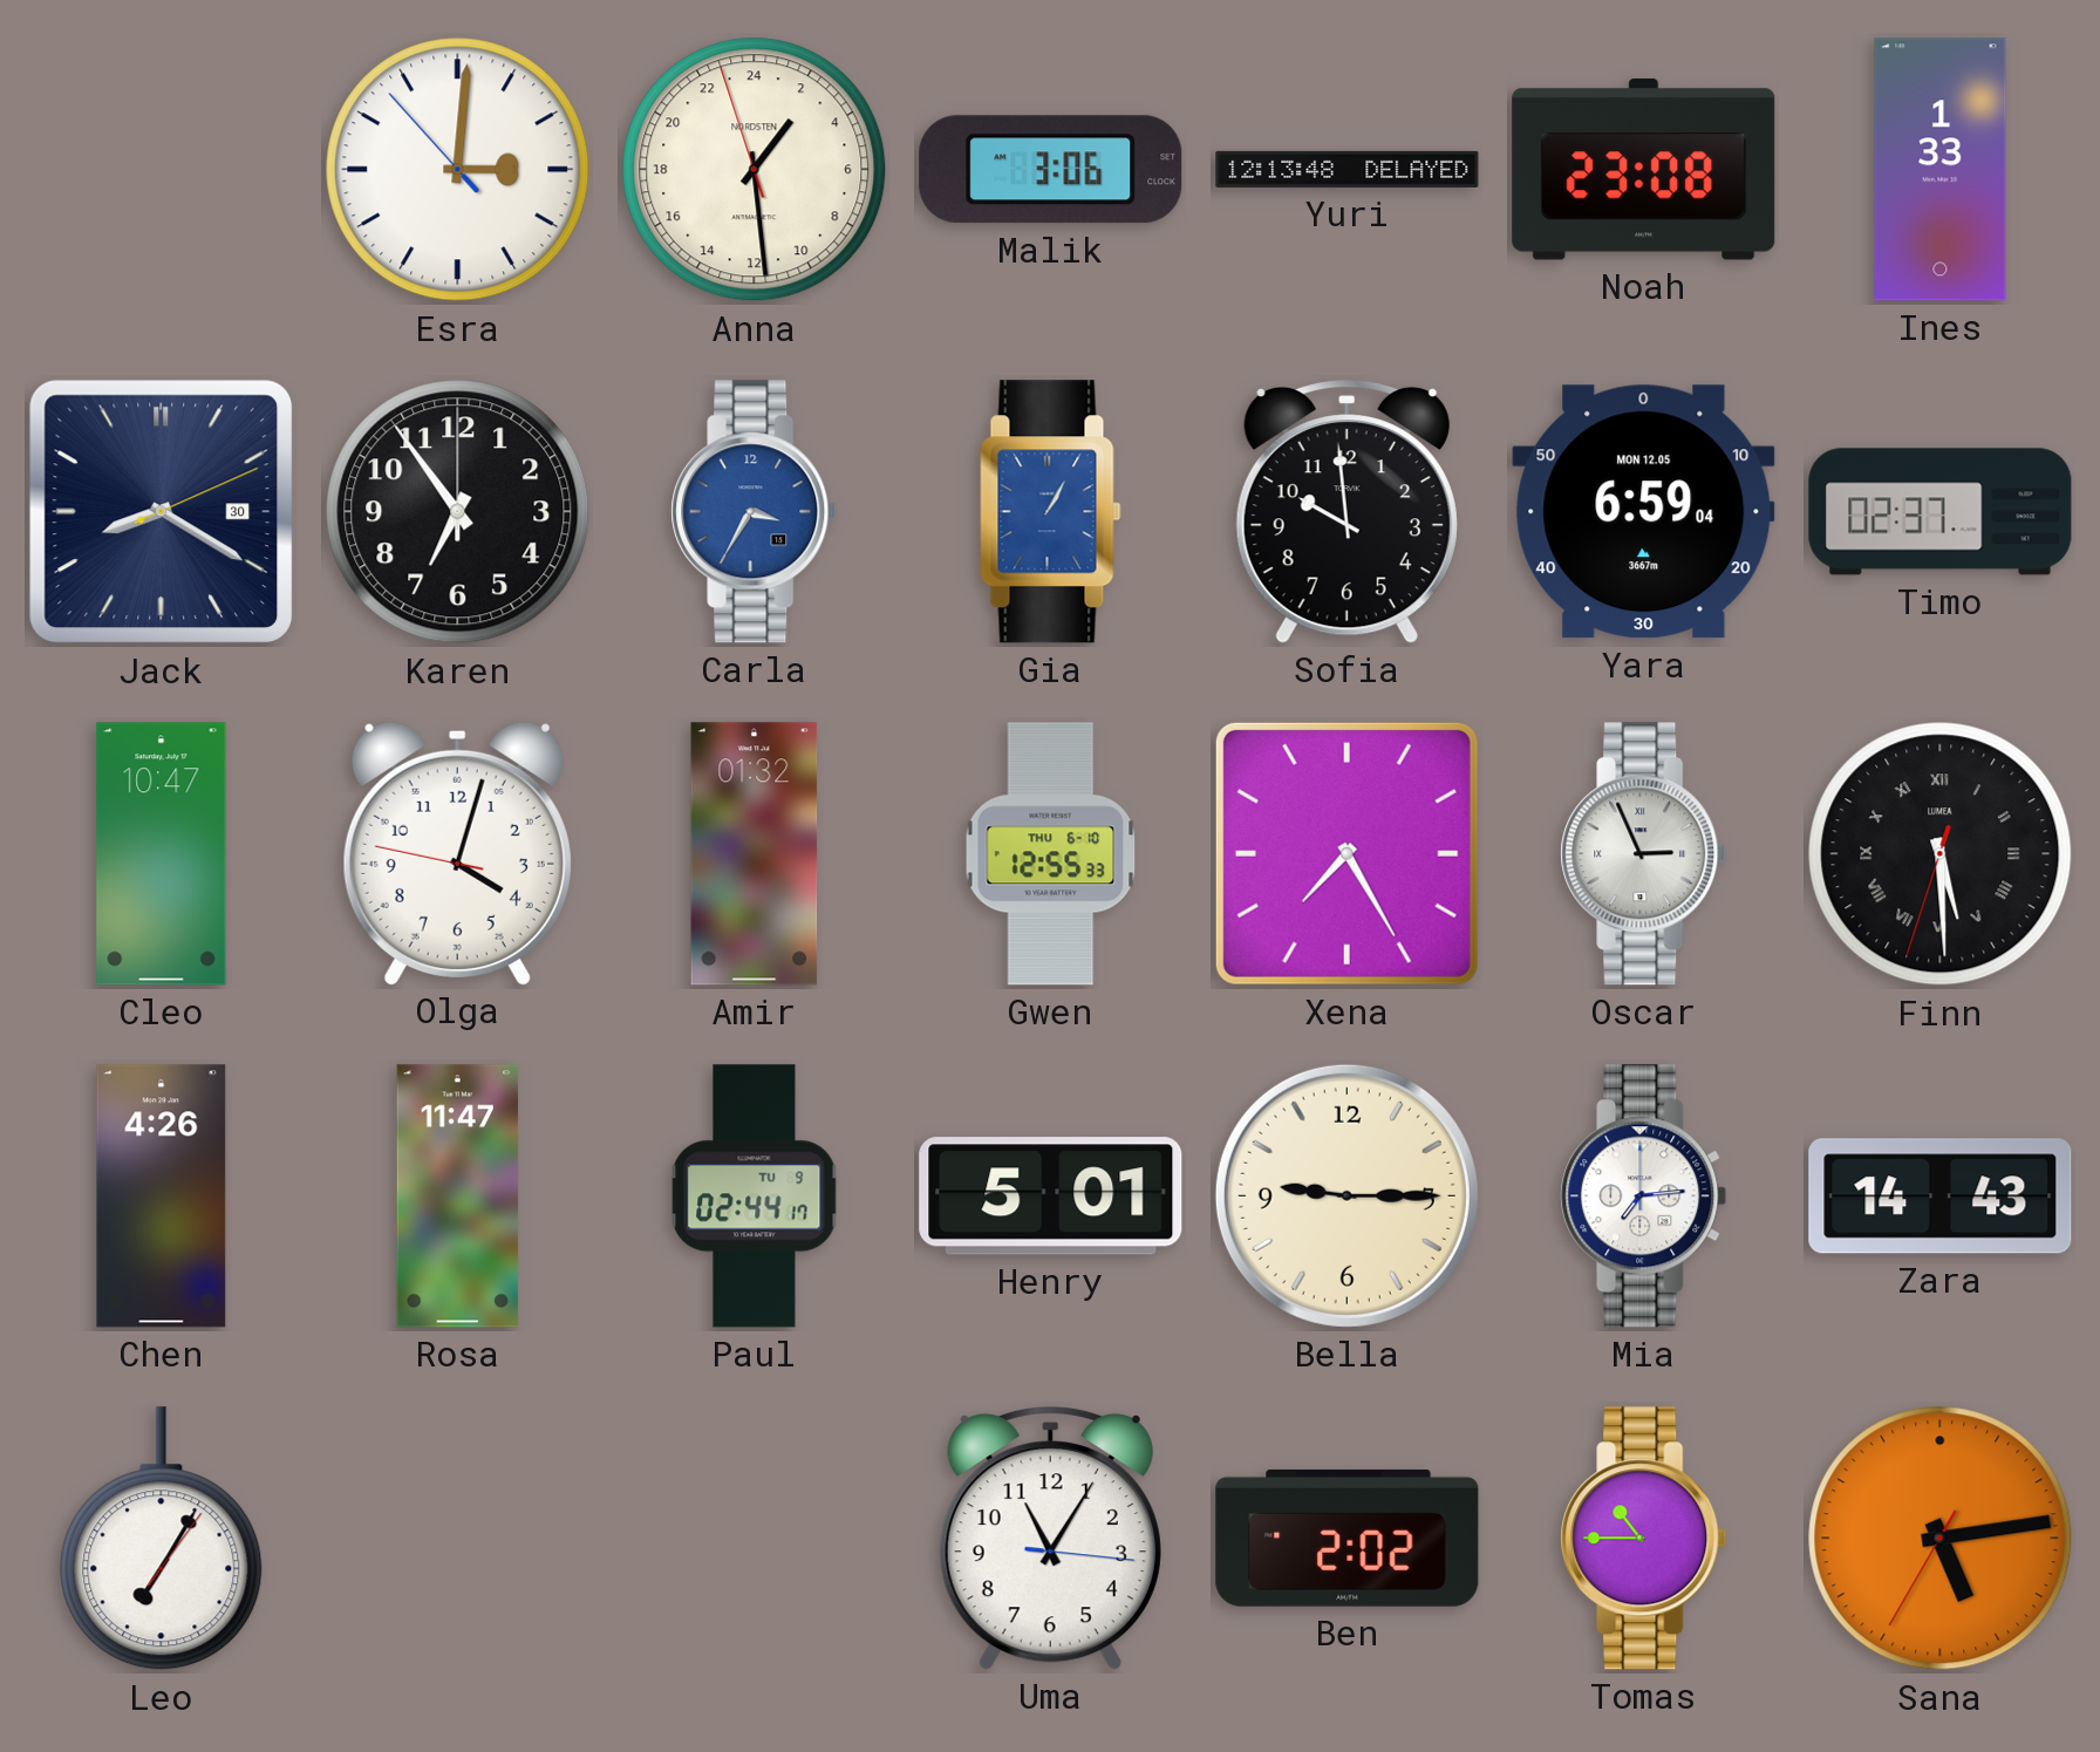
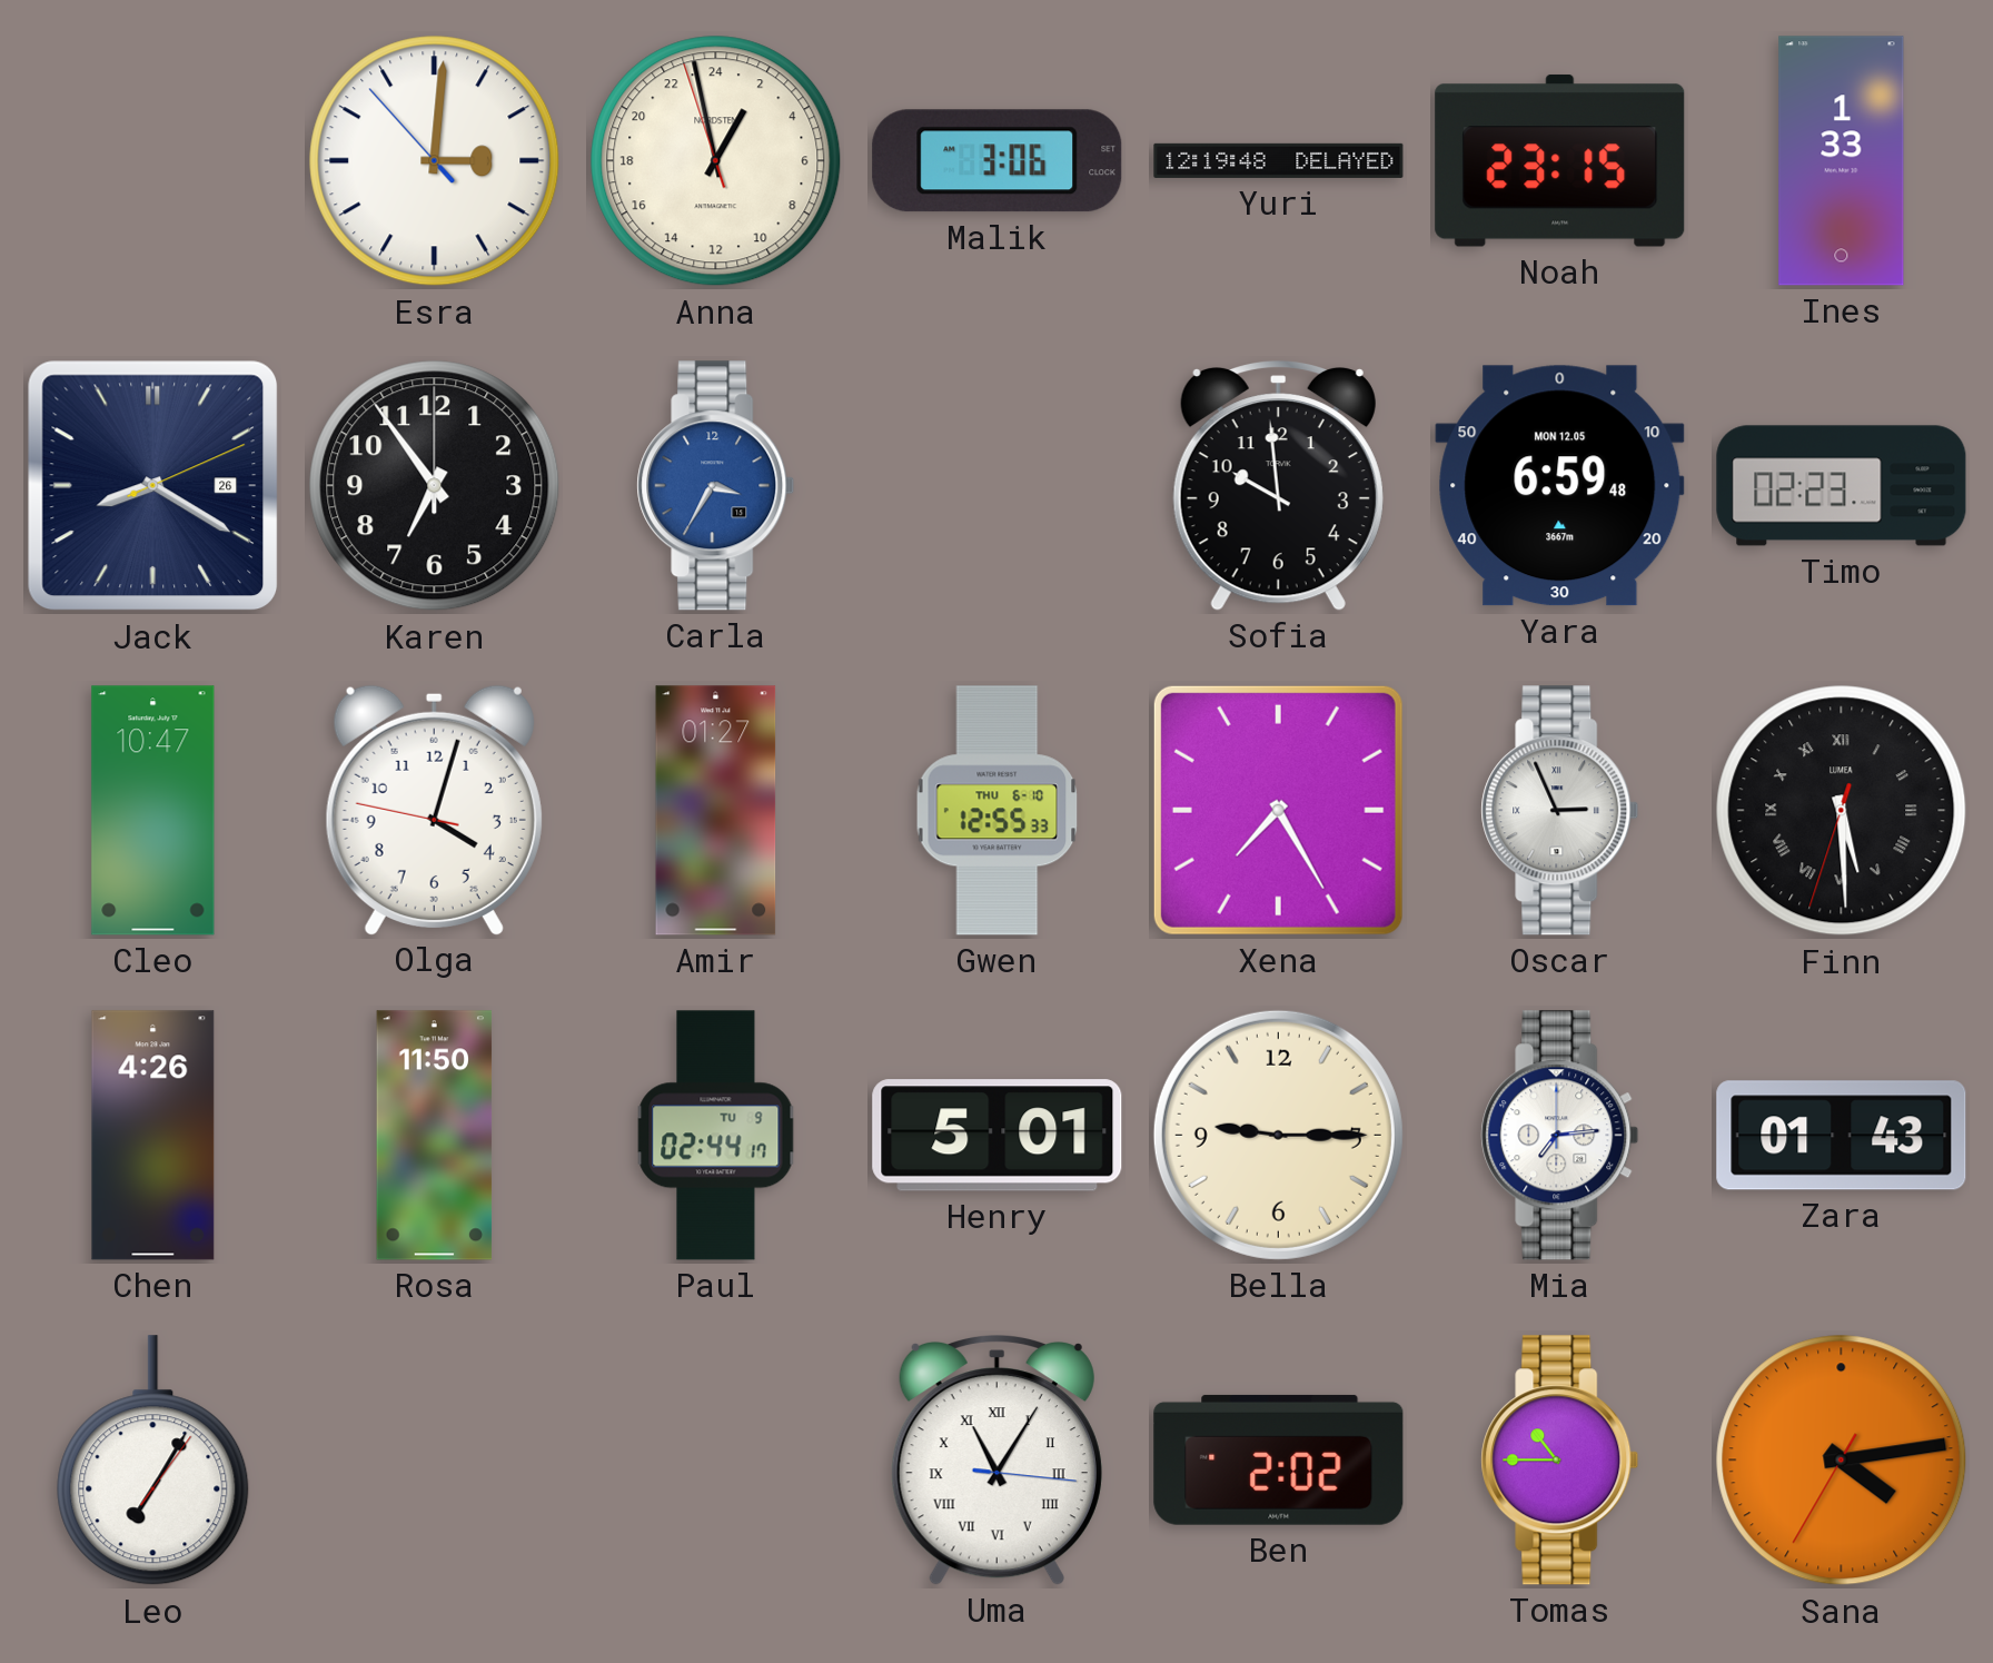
Anna: 2:28 -> 1:57 (716, 161)
Yuri: 12:13 -> 12:19 (1279, 160)
Noah: 23:08 -> 23:15 (1560, 160)
Jack date: 30 -> 26 (153, 486)
Gia: 1:05 -> none (1051, 512)
Yara: 6:59:04 -> 6:59:48 (1560, 486)
Timo: 02:37 -> 02:23 (1842, 486)
Amir: 01:32 -> 01:27 (716, 811)
Rosa: 11:47 -> 11:50 (435, 1136)
Zara: 14:43 -> 01:43 (1842, 1136)
Uma numerals: Arabic -> Roman (996, 1461)
Sana: 5:13 -> 4:13 (1842, 1461)
